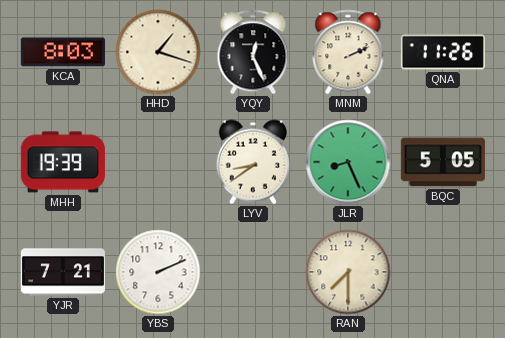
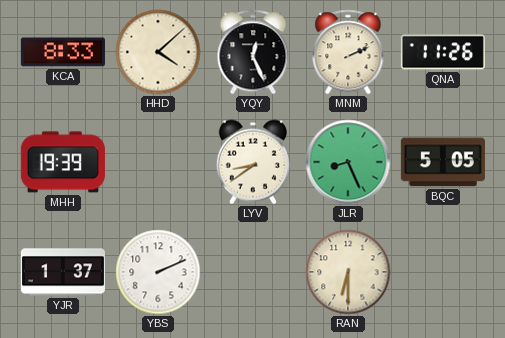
KCA: 8:03 -> 8:33 (63, 52)
HHD: 1:18 -> 4:08 (158, 52)
YJR: 7:21 -> 1:37 (63, 272)
RAN: 7:30 -> 6:30 (348, 272)
